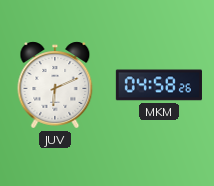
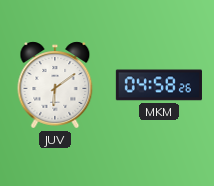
JUV: 6:11 -> 6:09 (55, 85)
